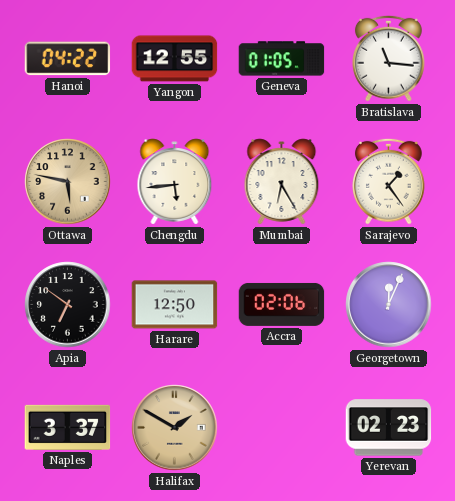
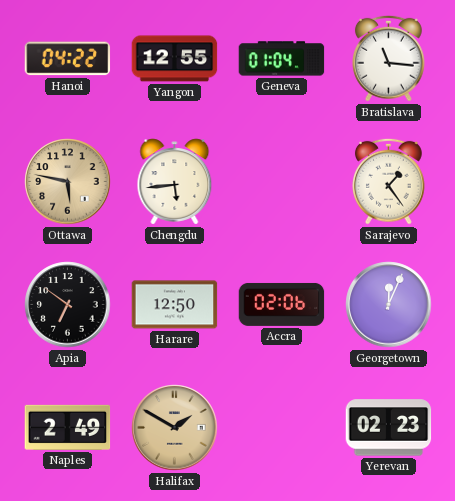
Geneva: 01:05 -> 01:04 (282, 59)
Mumbai: 6:25 -> none (282, 182)
Naples: 3:37 -> 2:49 (68, 427)
